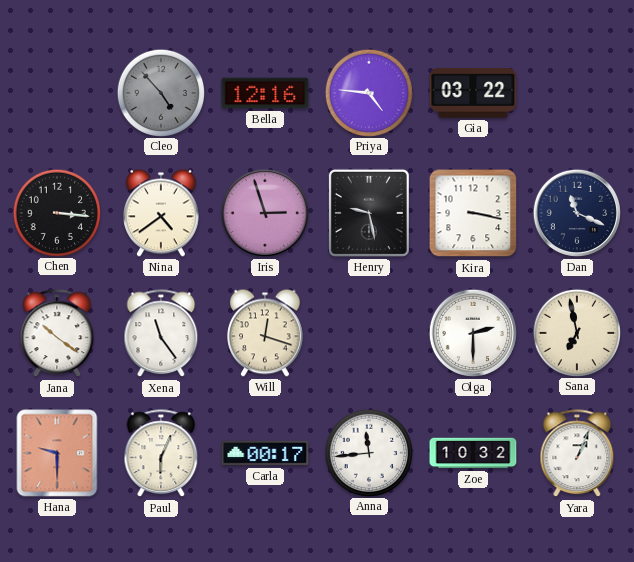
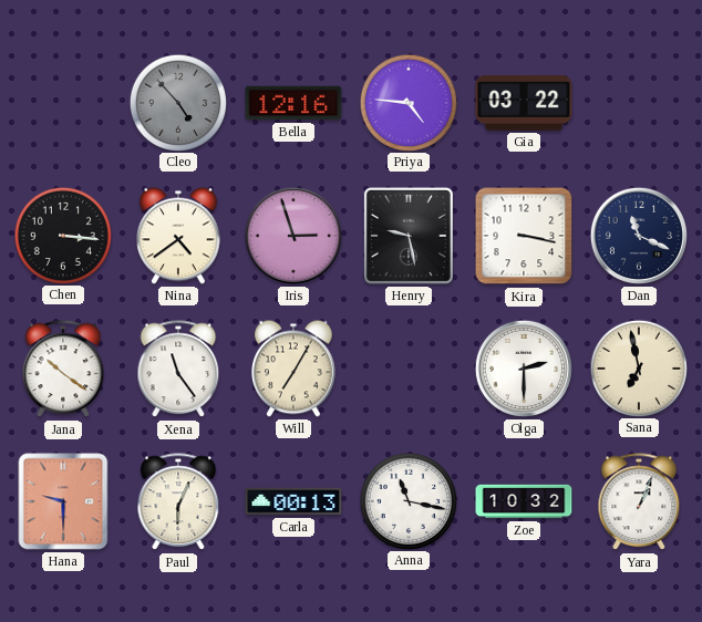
Will: 12:18 -> 7:05 (295, 369)
Carla: 00:17 -> 00:13 (293, 501)
Anna: 11:44 -> 11:17 (407, 500)
